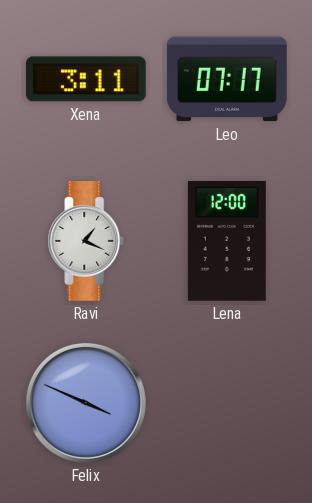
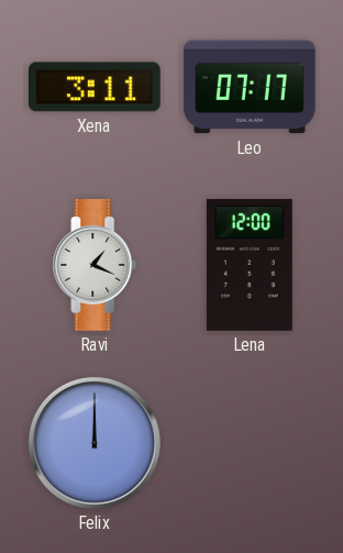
Felix: 3:49 -> 12:00 (95, 443)
